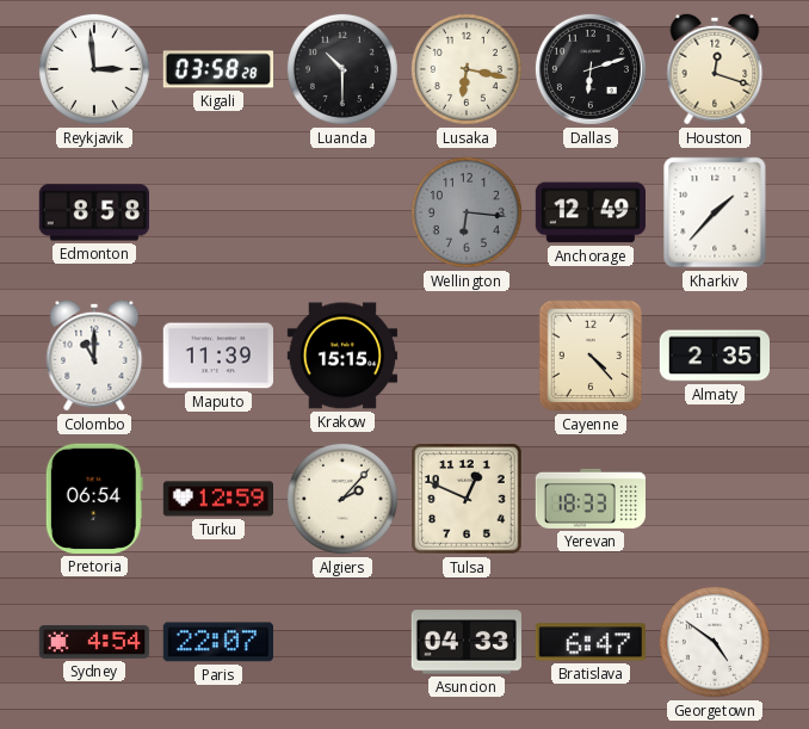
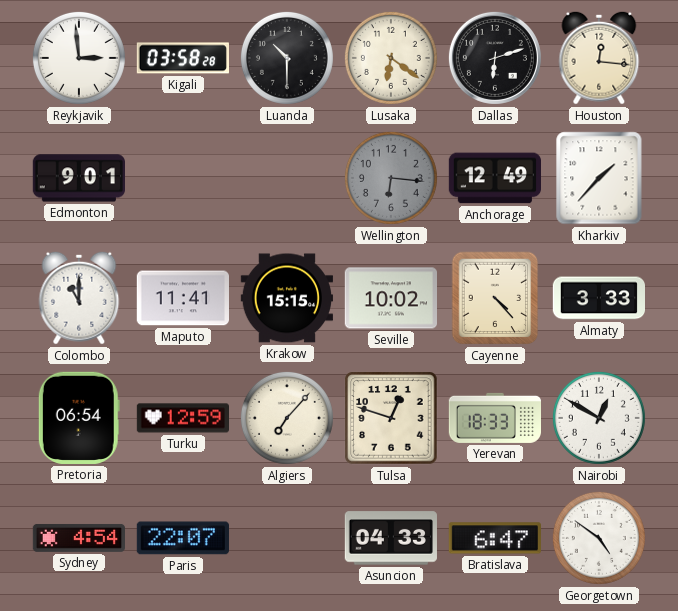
Lusaka: 6:17 -> 6:21 (391, 58)
Houston: 12:18 -> 12:16 (599, 58)
Edmonton: 8:58 -> 9:01 (78, 178)
Maputo: 11:39 -> 11:41 (182, 298)
Seville: none -> 10:02 (390, 298)
Almaty: 2:35 -> 3:33 (598, 298)
Algiers: 2:07 -> 7:07 (287, 418)
Tulsa: 12:49 -> 12:48 (391, 418)
Nairobi: none -> 12:50 (599, 418)
